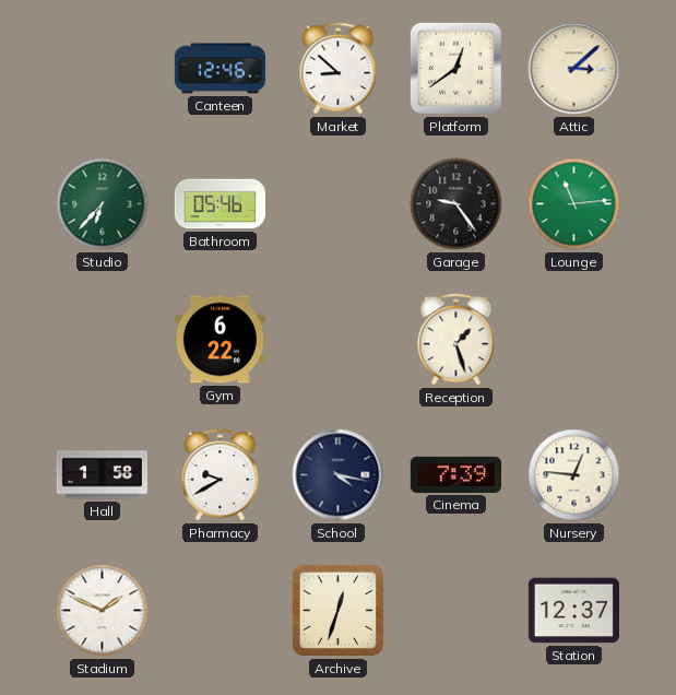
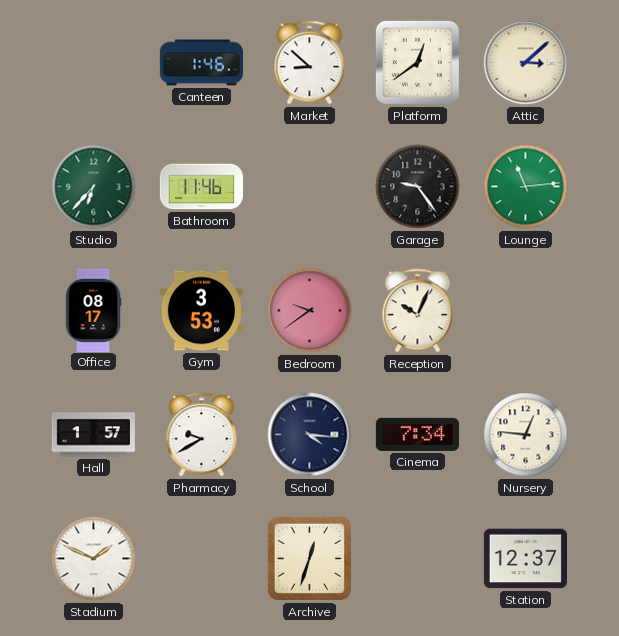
Canteen: 12:46 -> 1:46 (201, 63)
Bathroom: 05:46 -> 11:46 (201, 187)
Office: none -> 08:17 (93, 310)
Gym: 6:22 -> 3:53 (201, 311)
Bedroom: none -> 9:39 (310, 311)
Reception: 1:27 -> 10:04 (418, 311)
Hall: 1:58 -> 1:57 (93, 435)
School: 4:17 -> 4:16 (310, 435)
Cinema: 7:39 -> 7:34 (417, 434)
